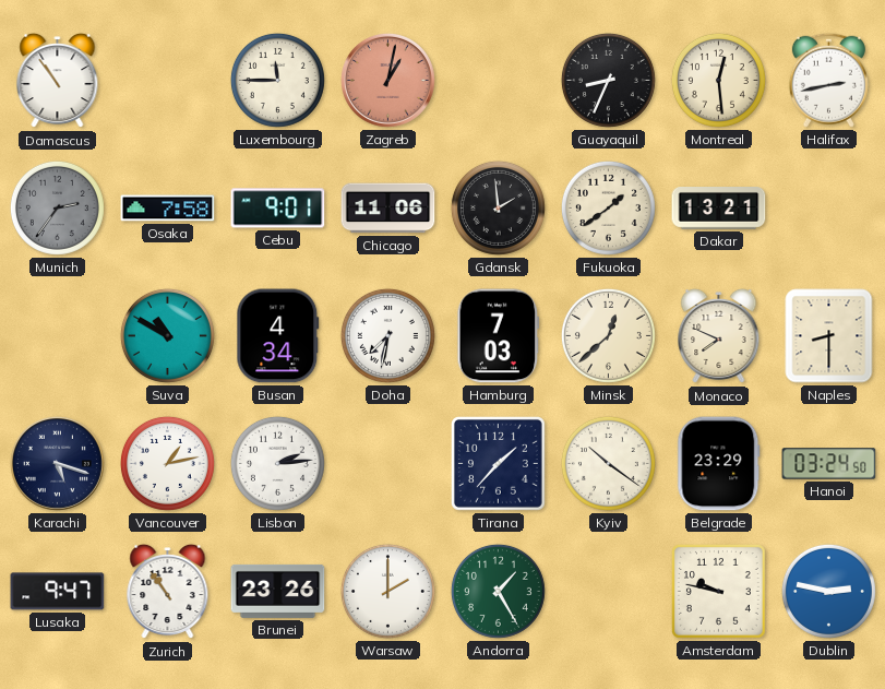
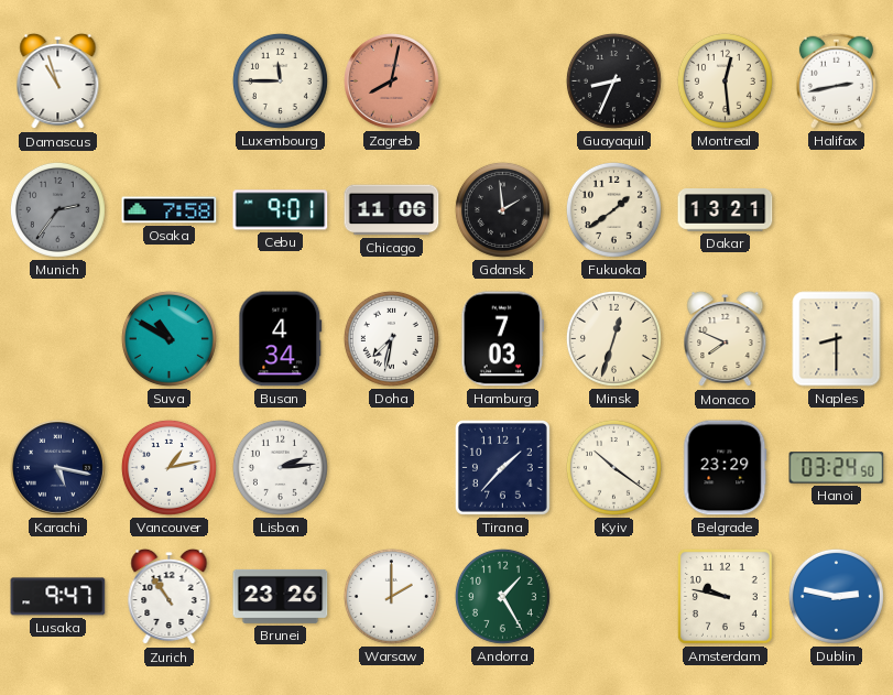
Damascus: 10:54 -> 10:57 (58, 82)
Zagreb: 1:02 -> 8:02 (391, 80)
Minsk: 12:38 -> 12:33 (613, 338)
Karachi: 5:18 -> 5:17 (57, 467)
